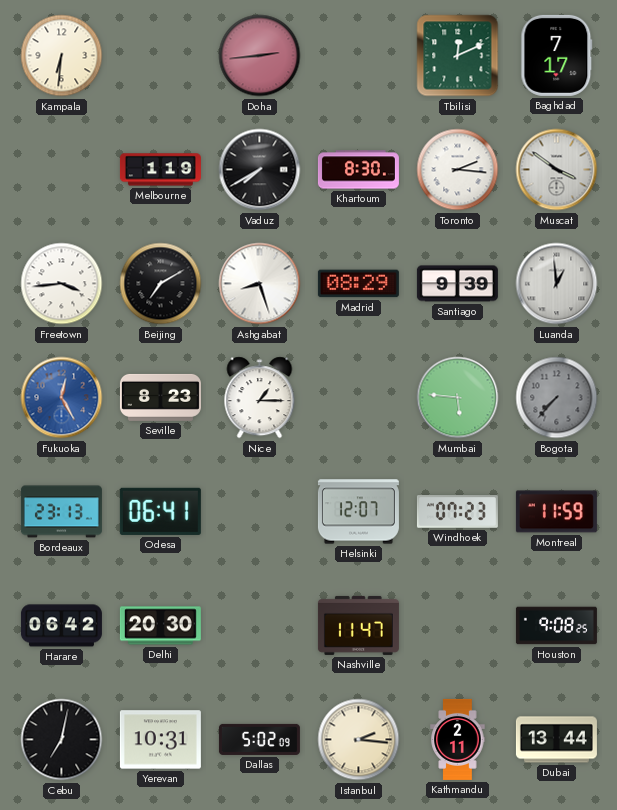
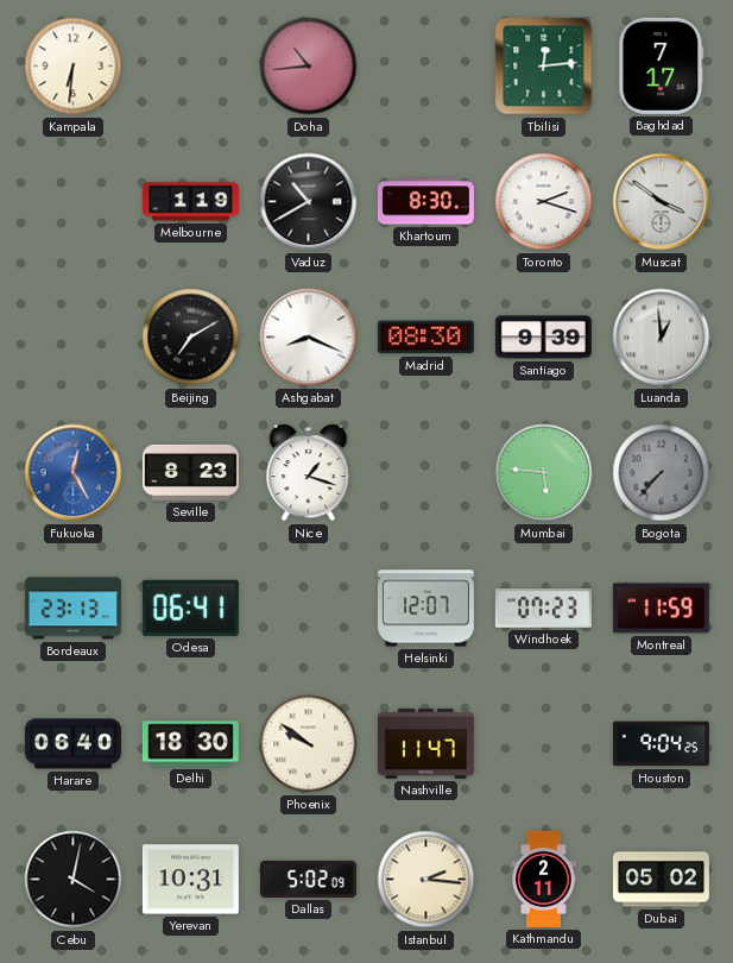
Doha: 2:44 -> 10:44 (309, 67)
Tbilisi: 12:11 -> 12:14 (544, 67)
Vaduz: 7:40 -> 10:40 (309, 202)
Toronto: 2:16 -> 2:18 (544, 202)
Freetown: 3:44 -> none (62, 284)
Ashgabat: 8:27 -> 8:19 (309, 338)
Madrid: 08:29 -> 08:30 (425, 338)
Nice: 1:15 -> 1:18 (309, 473)
Harare: 06:42 -> 06:40 (72, 744)
Delhi: 20:30 -> 18:30 (190, 744)
Phoenix: none -> 9:51 (309, 744)
Houston: 9:08 -> 9:04 (661, 744)
Cebu: 7:02 -> 4:02 (74, 880)
Dubai: 13:44 -> 05:02 (661, 880)
